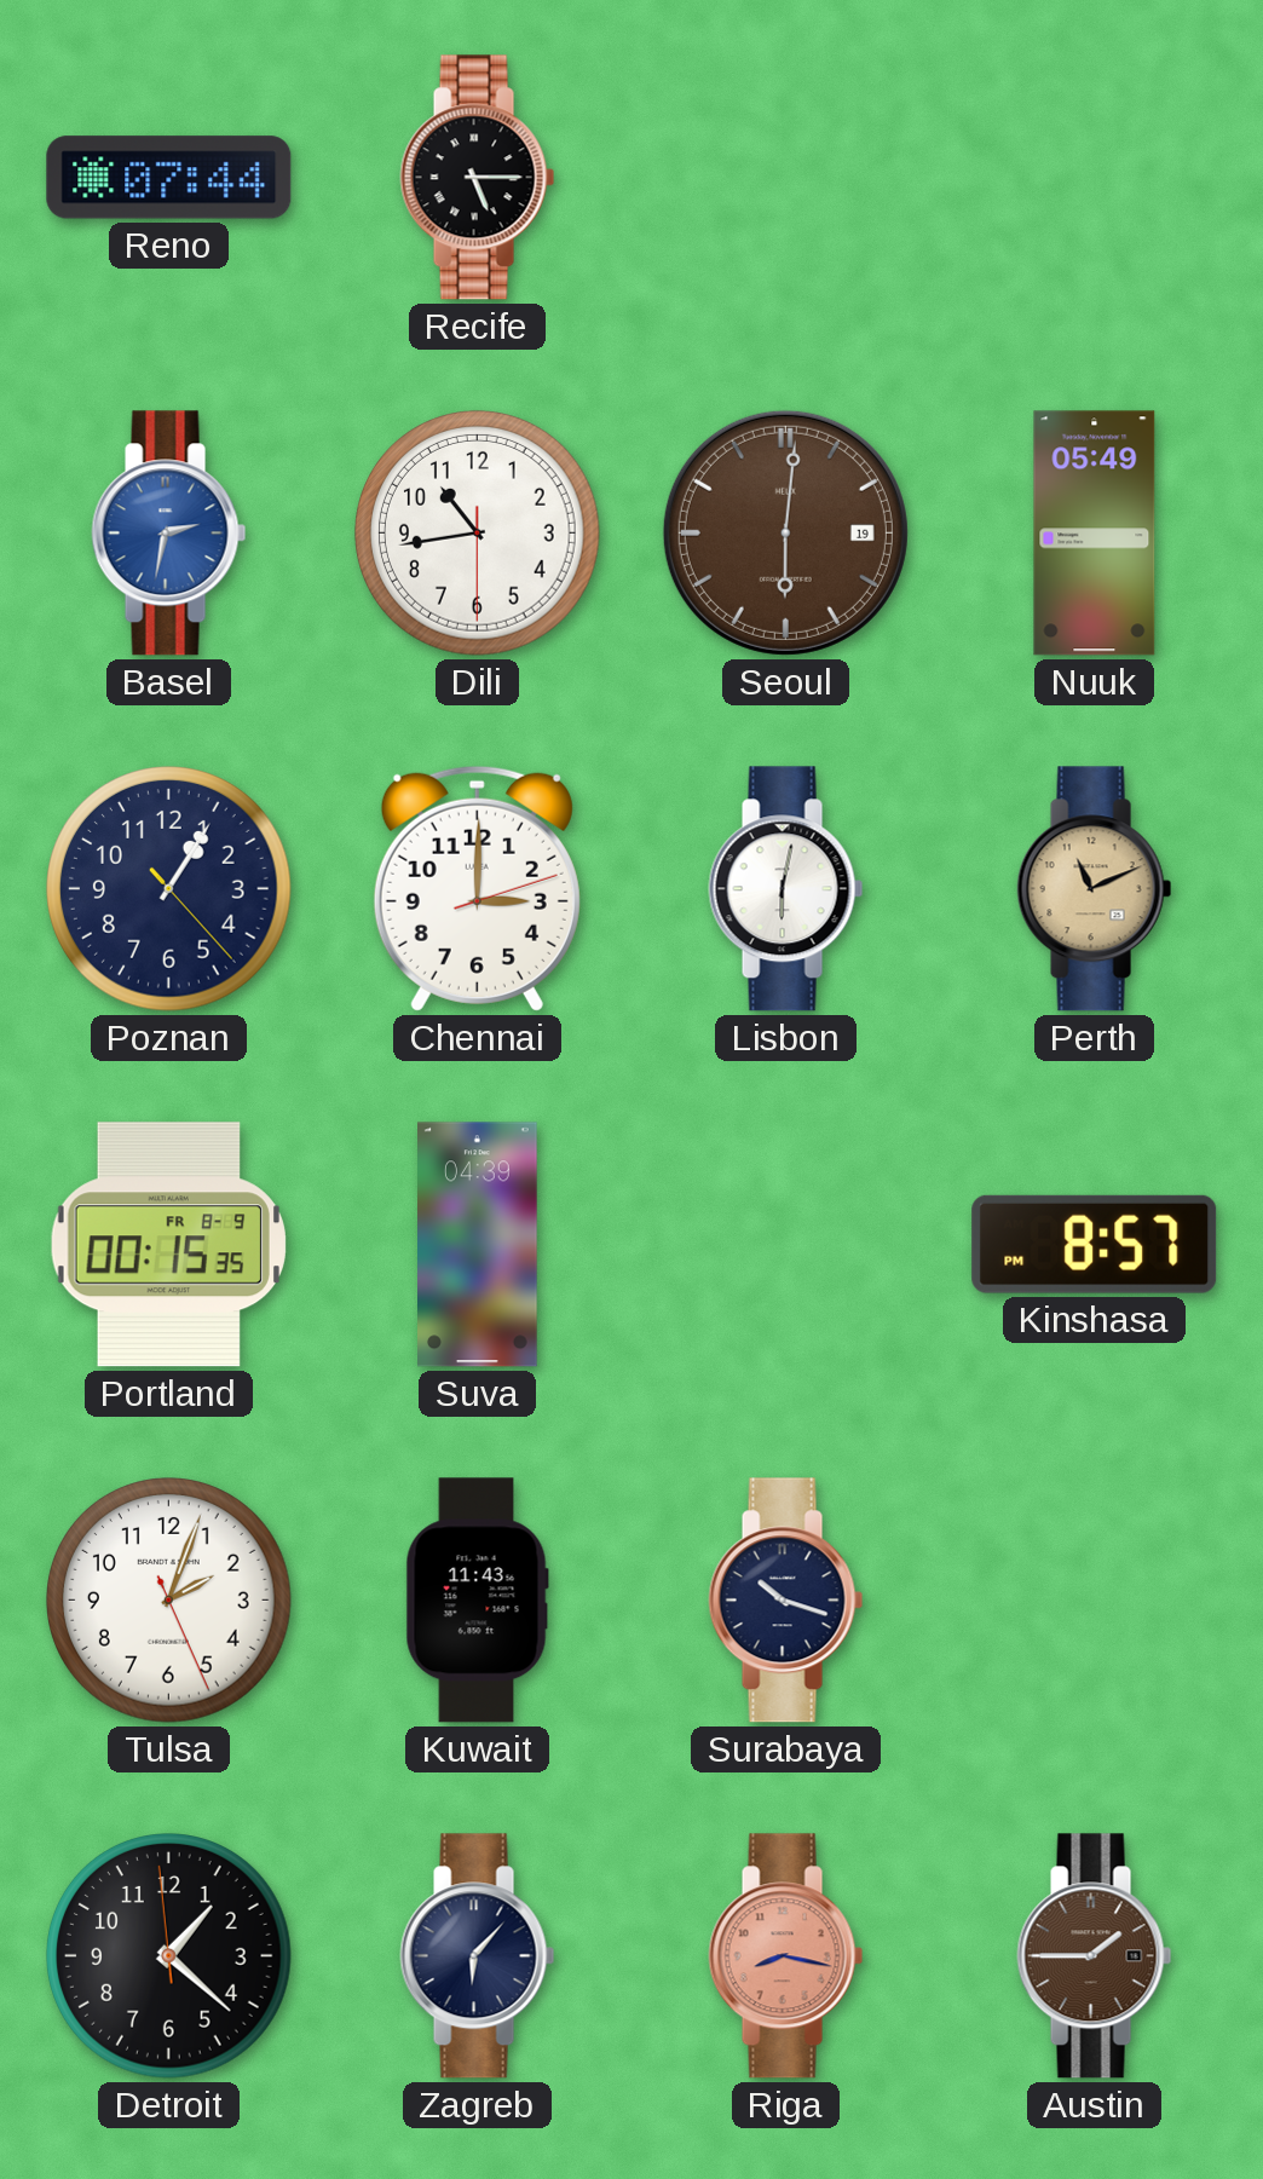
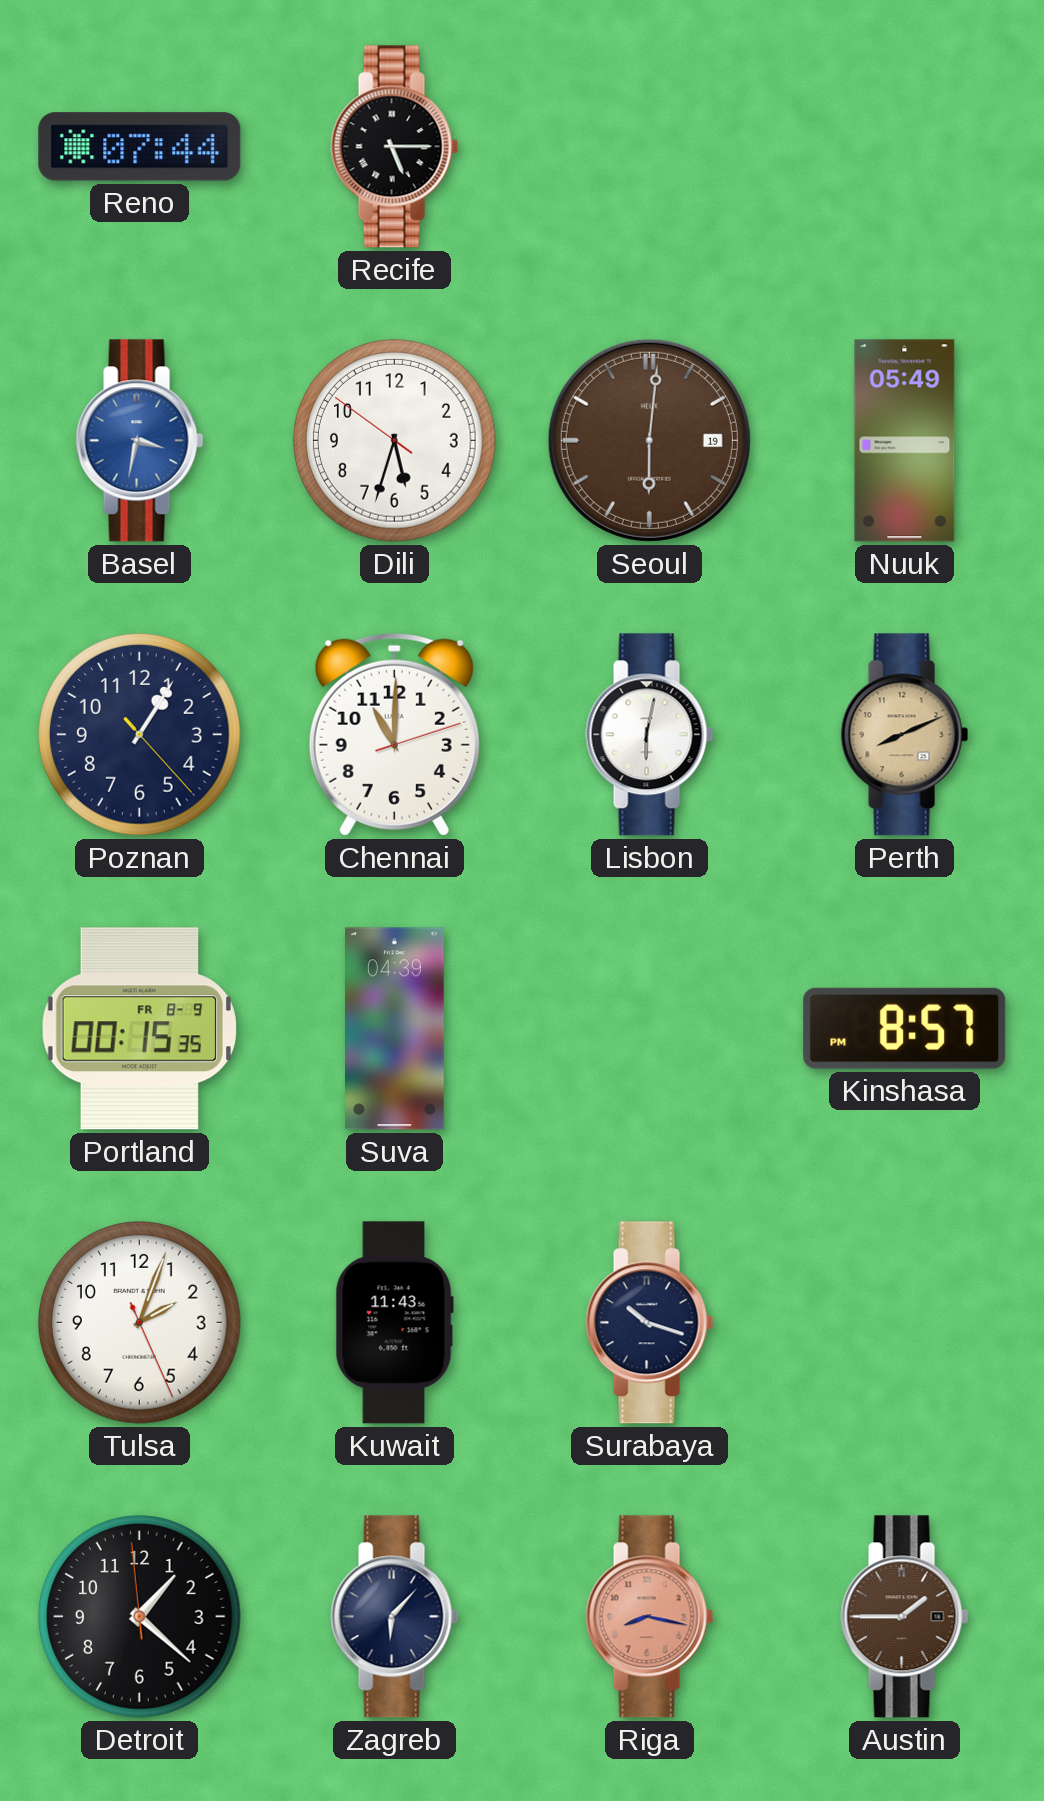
Basel: 2:32 -> 3:32 (140, 441)
Dili: 10:43 -> 5:32 (395, 441)
Chennai: 3:00 -> 11:00 (394, 734)
Perth: 11:11 -> 8:11 (905, 735)
